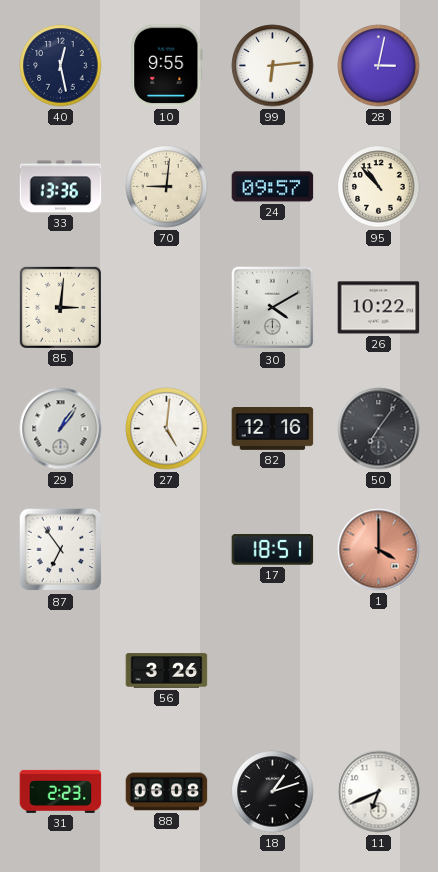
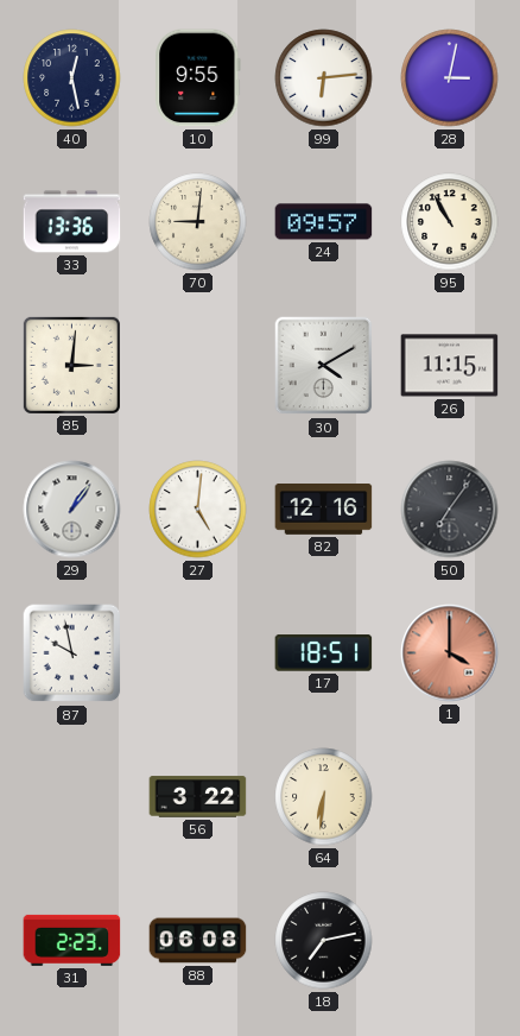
95: 10:53 -> 10:55 (450, 222)
26: 10:22 -> 11:15 (450, 366)
87: 6:54 -> 9:58 (72, 653)
56: 3:26 -> 3:22 (198, 797)
64: none -> 6:31 (324, 797)
18: 1:12 -> 7:13 (324, 941)
11: 6:41 -> none (379, 792)
